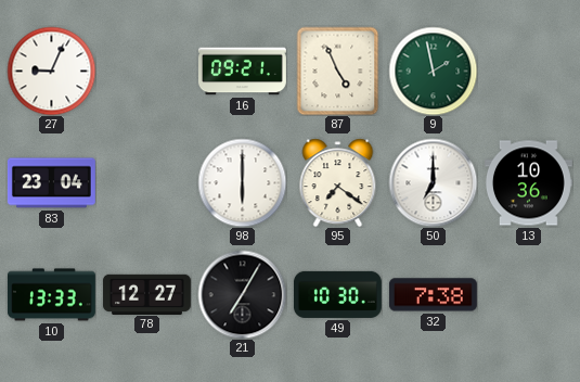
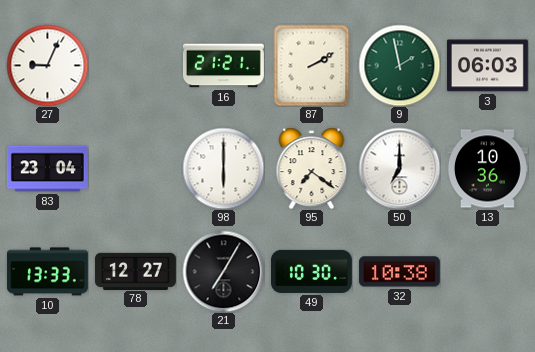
16: 09:21 -> 21:21 (223, 66)
87: 4:56 -> 2:10 (312, 65)
3: none -> 06:03 (487, 66)
32: 7:38 -> 10:38 (399, 272)
